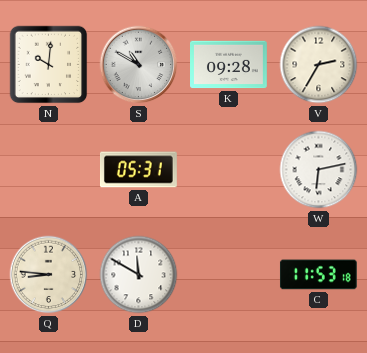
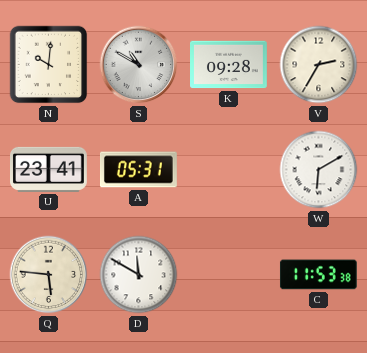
U: none -> 23:41 (49, 169)
W: 6:13 -> 6:10 (319, 170)
Q: 8:46 -> 5:46 (49, 275)
C: 11:53:18 -> 11:53:38 (318, 275)
